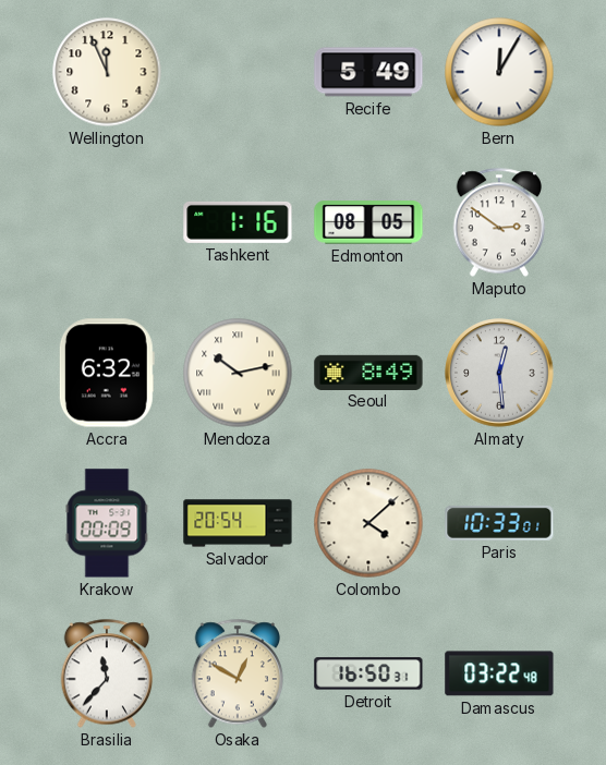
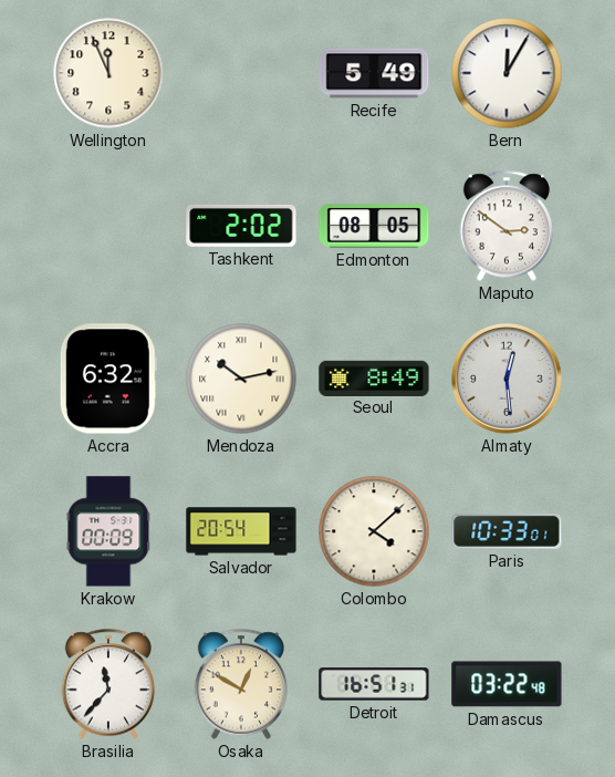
Tashkent: 1:16 -> 2:02 (241, 226)
Detroit: 16:50 -> 16:51 (374, 684)
